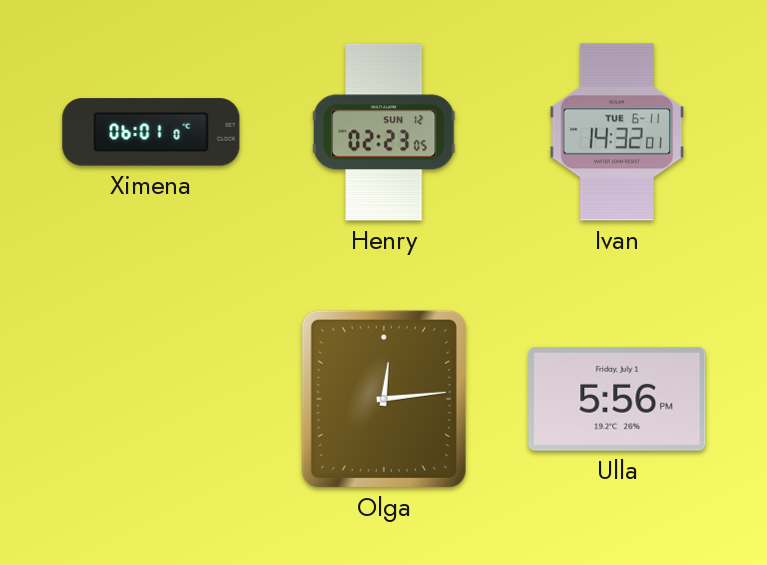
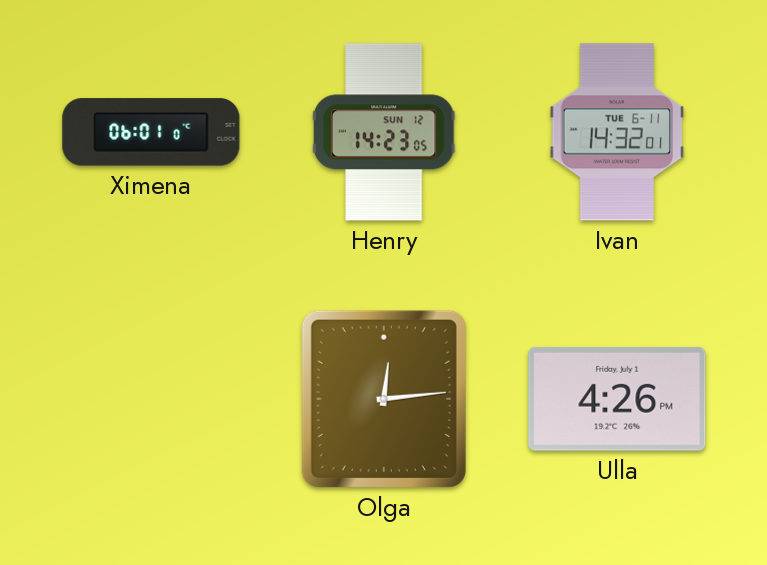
Henry: 02:23 -> 14:23 (384, 132)
Ulla: 5:56 -> 4:26 (617, 399)
